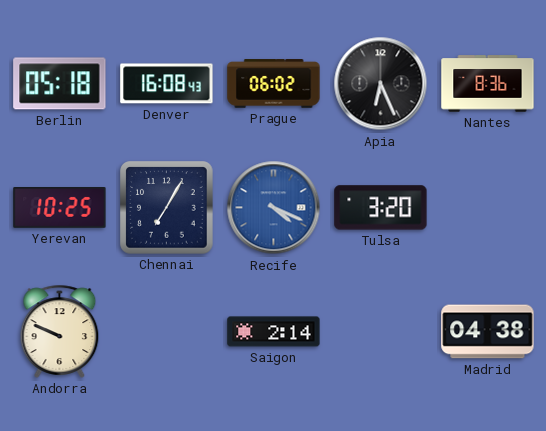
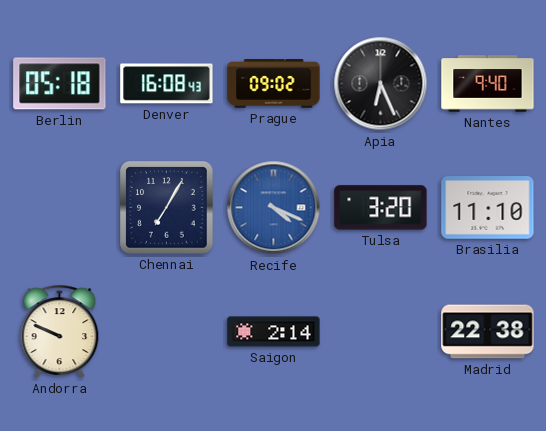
Prague: 06:02 -> 09:02 (274, 84)
Nantes: 8:36 -> 9:40 (488, 84)
Yerevan: 10:25 -> none (60, 208)
Brasilia: none -> 11:10 (488, 208)
Madrid: 04:38 -> 22:38 (488, 332)
